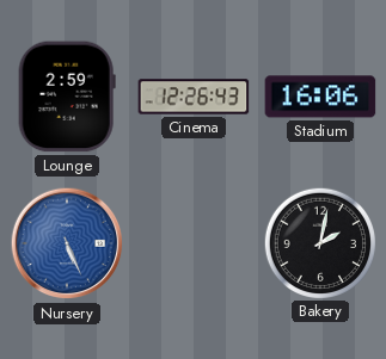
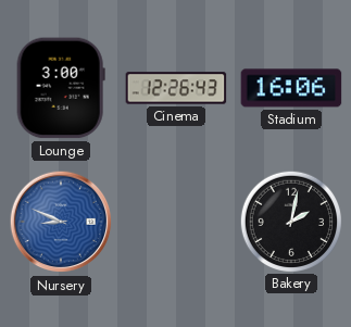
Lounge: 2:59 -> 3:00 (61, 88)
Nursery: 5:26 -> 8:49 (61, 222)
